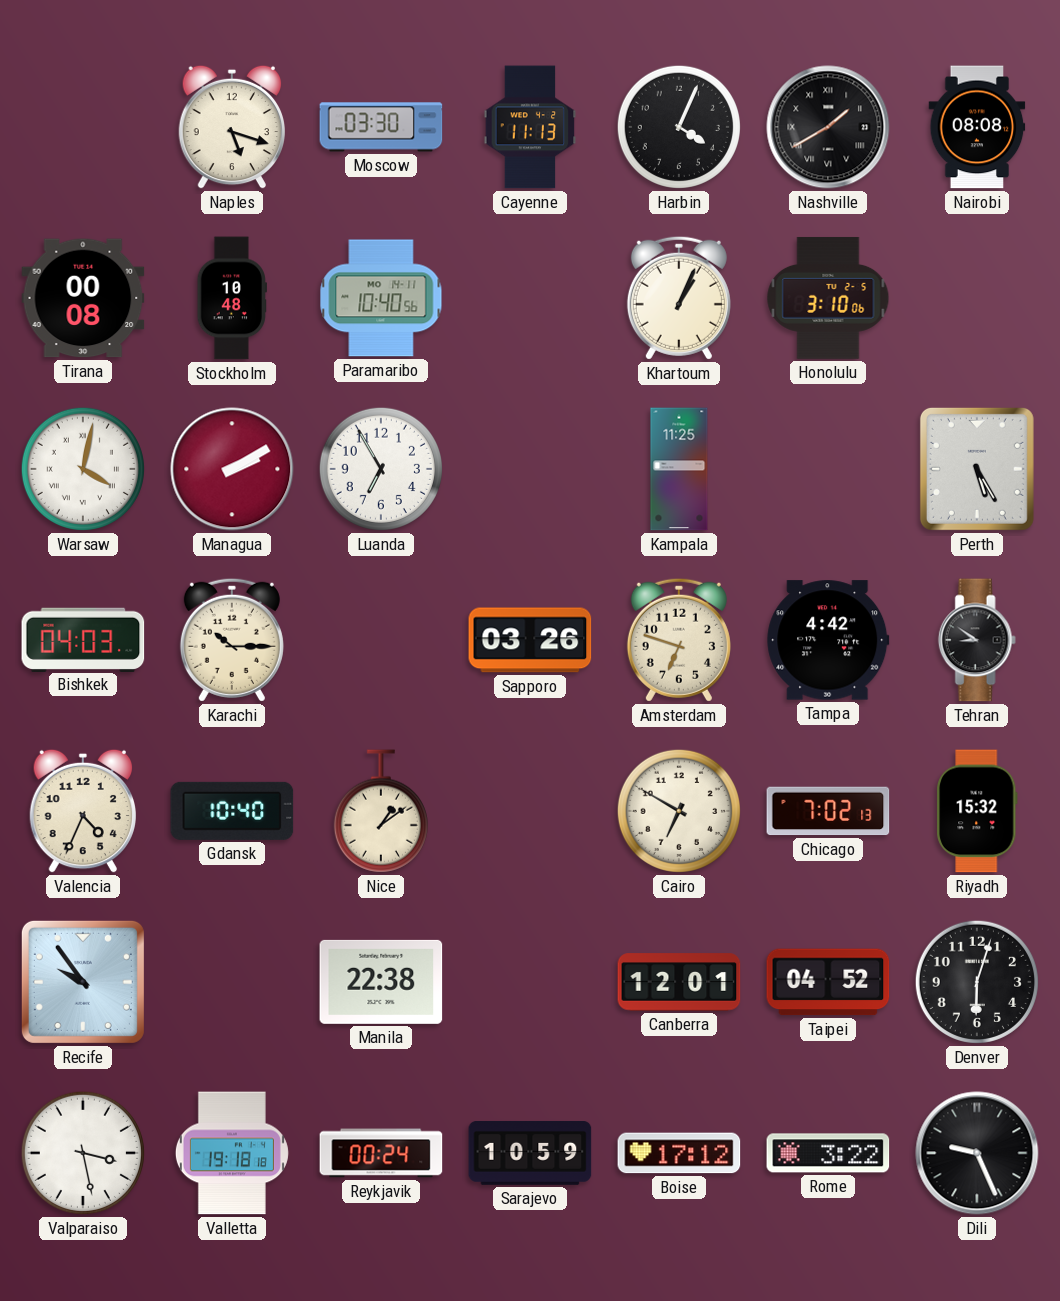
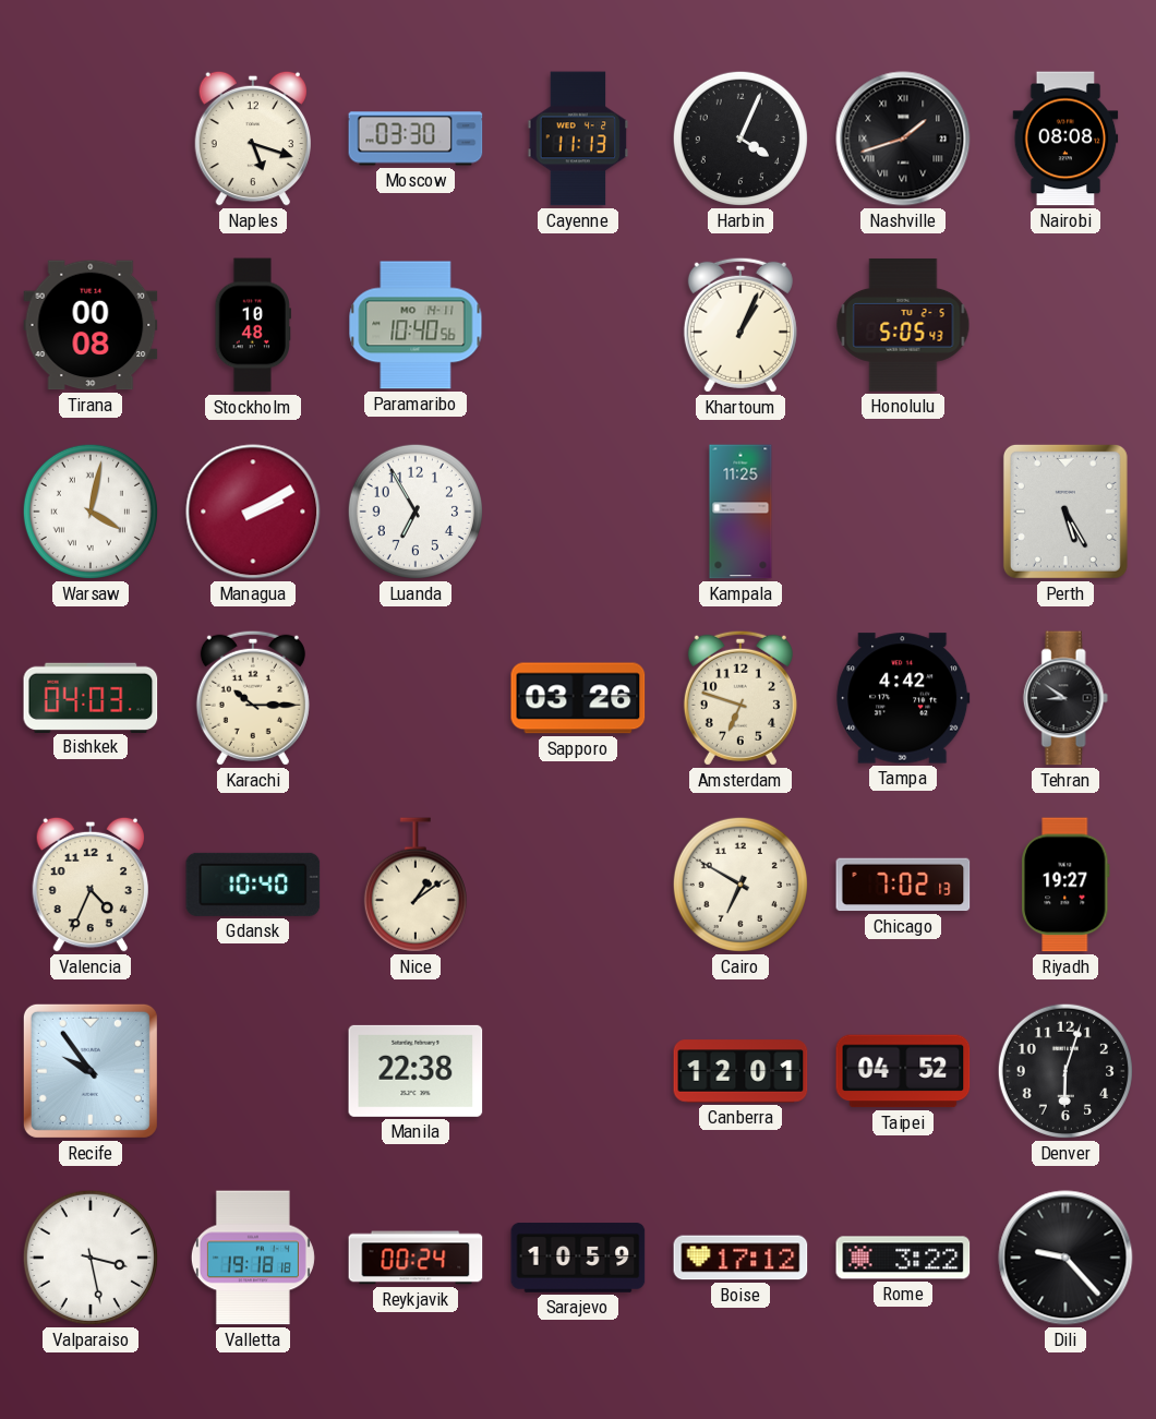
Nashville: 1:40 -> 1:42 (903, 139)
Honolulu: 3:10 -> 5:05 (903, 325)
Riyadh: 15:32 -> 19:27 (1067, 885)
Dili: 9:26 -> 9:23 (1065, 1258)
